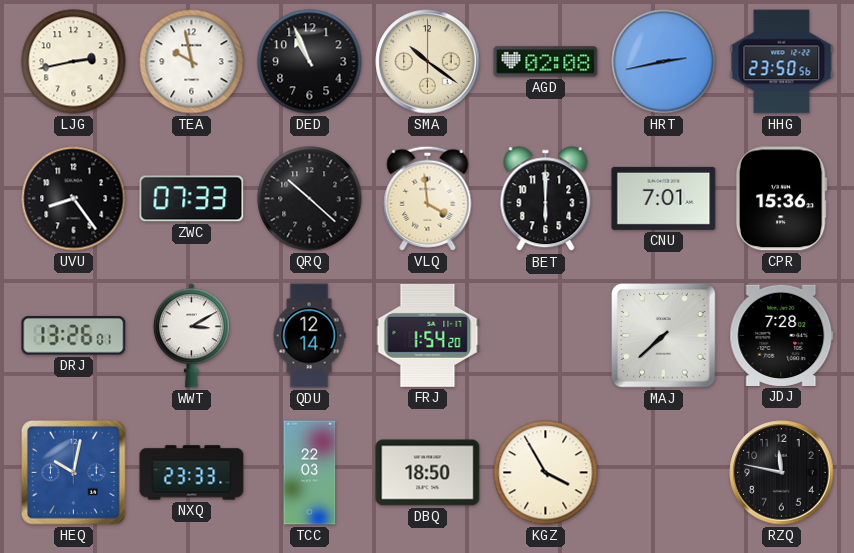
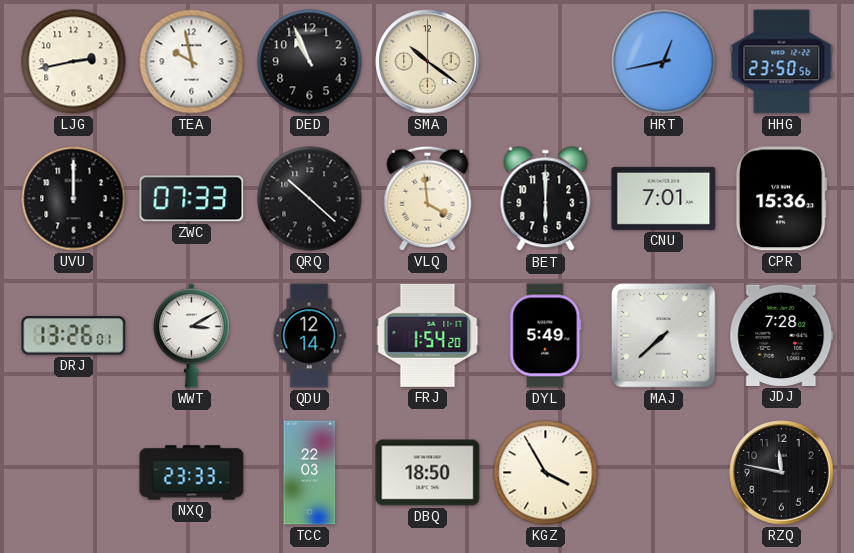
AGD: 02:08 -> none (546, 62)
HRT: 2:43 -> 12:43 (664, 62)
UVU: 8:24 -> 12:00 (74, 199)
DYL: none -> 5:49 (546, 336)
HEQ: 10:02 -> none (74, 473)
